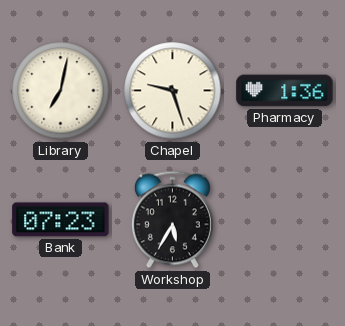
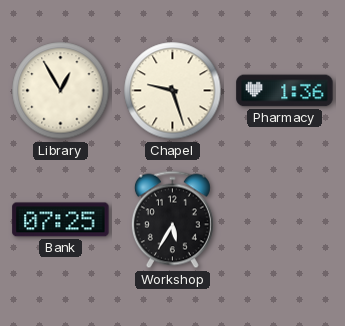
Library: 7:02 -> 12:55 (61, 91)
Bank: 07:23 -> 07:25 (61, 220)
